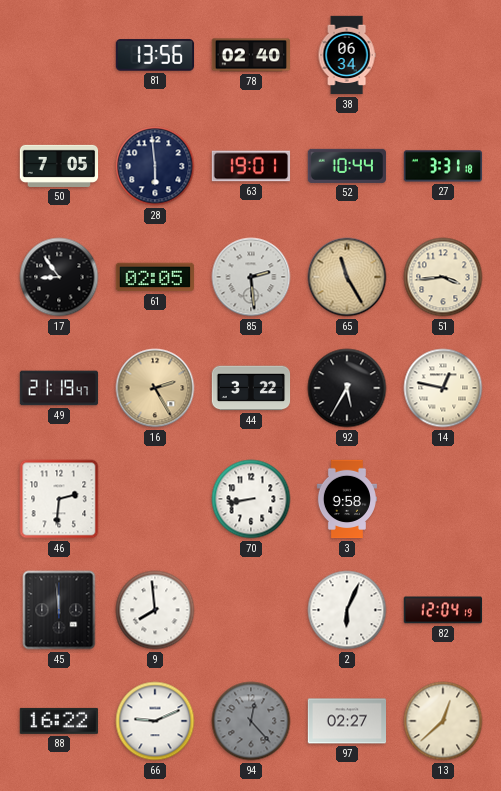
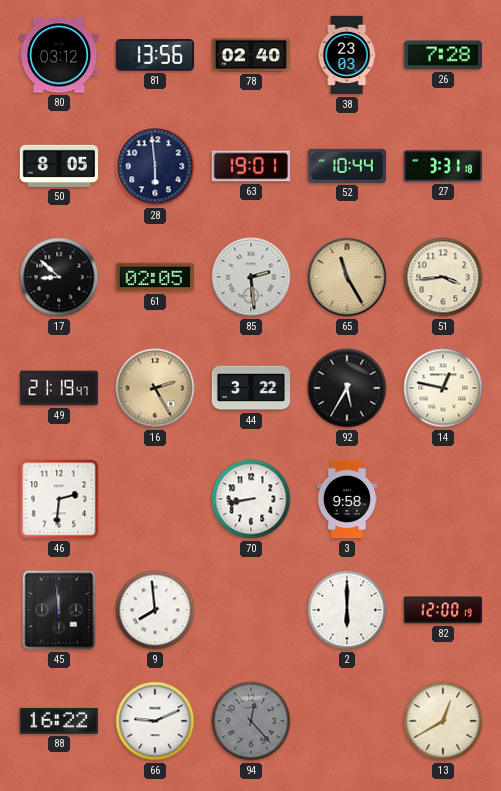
80: none -> 03:12 (58, 55)
38: 06:34 -> 23:03 (347, 55)
26: none -> 7:28 (442, 55)
50: 7:05 -> 8:05 (59, 166)
17: 8:54 -> 8:52 (59, 277)
2: 6:04 -> 6:00 (347, 610)
82: 12:04 -> 12:00 (442, 610)
97: 02:27 -> none (347, 721)
13: 12:38 -> 12:40 (443, 721)
